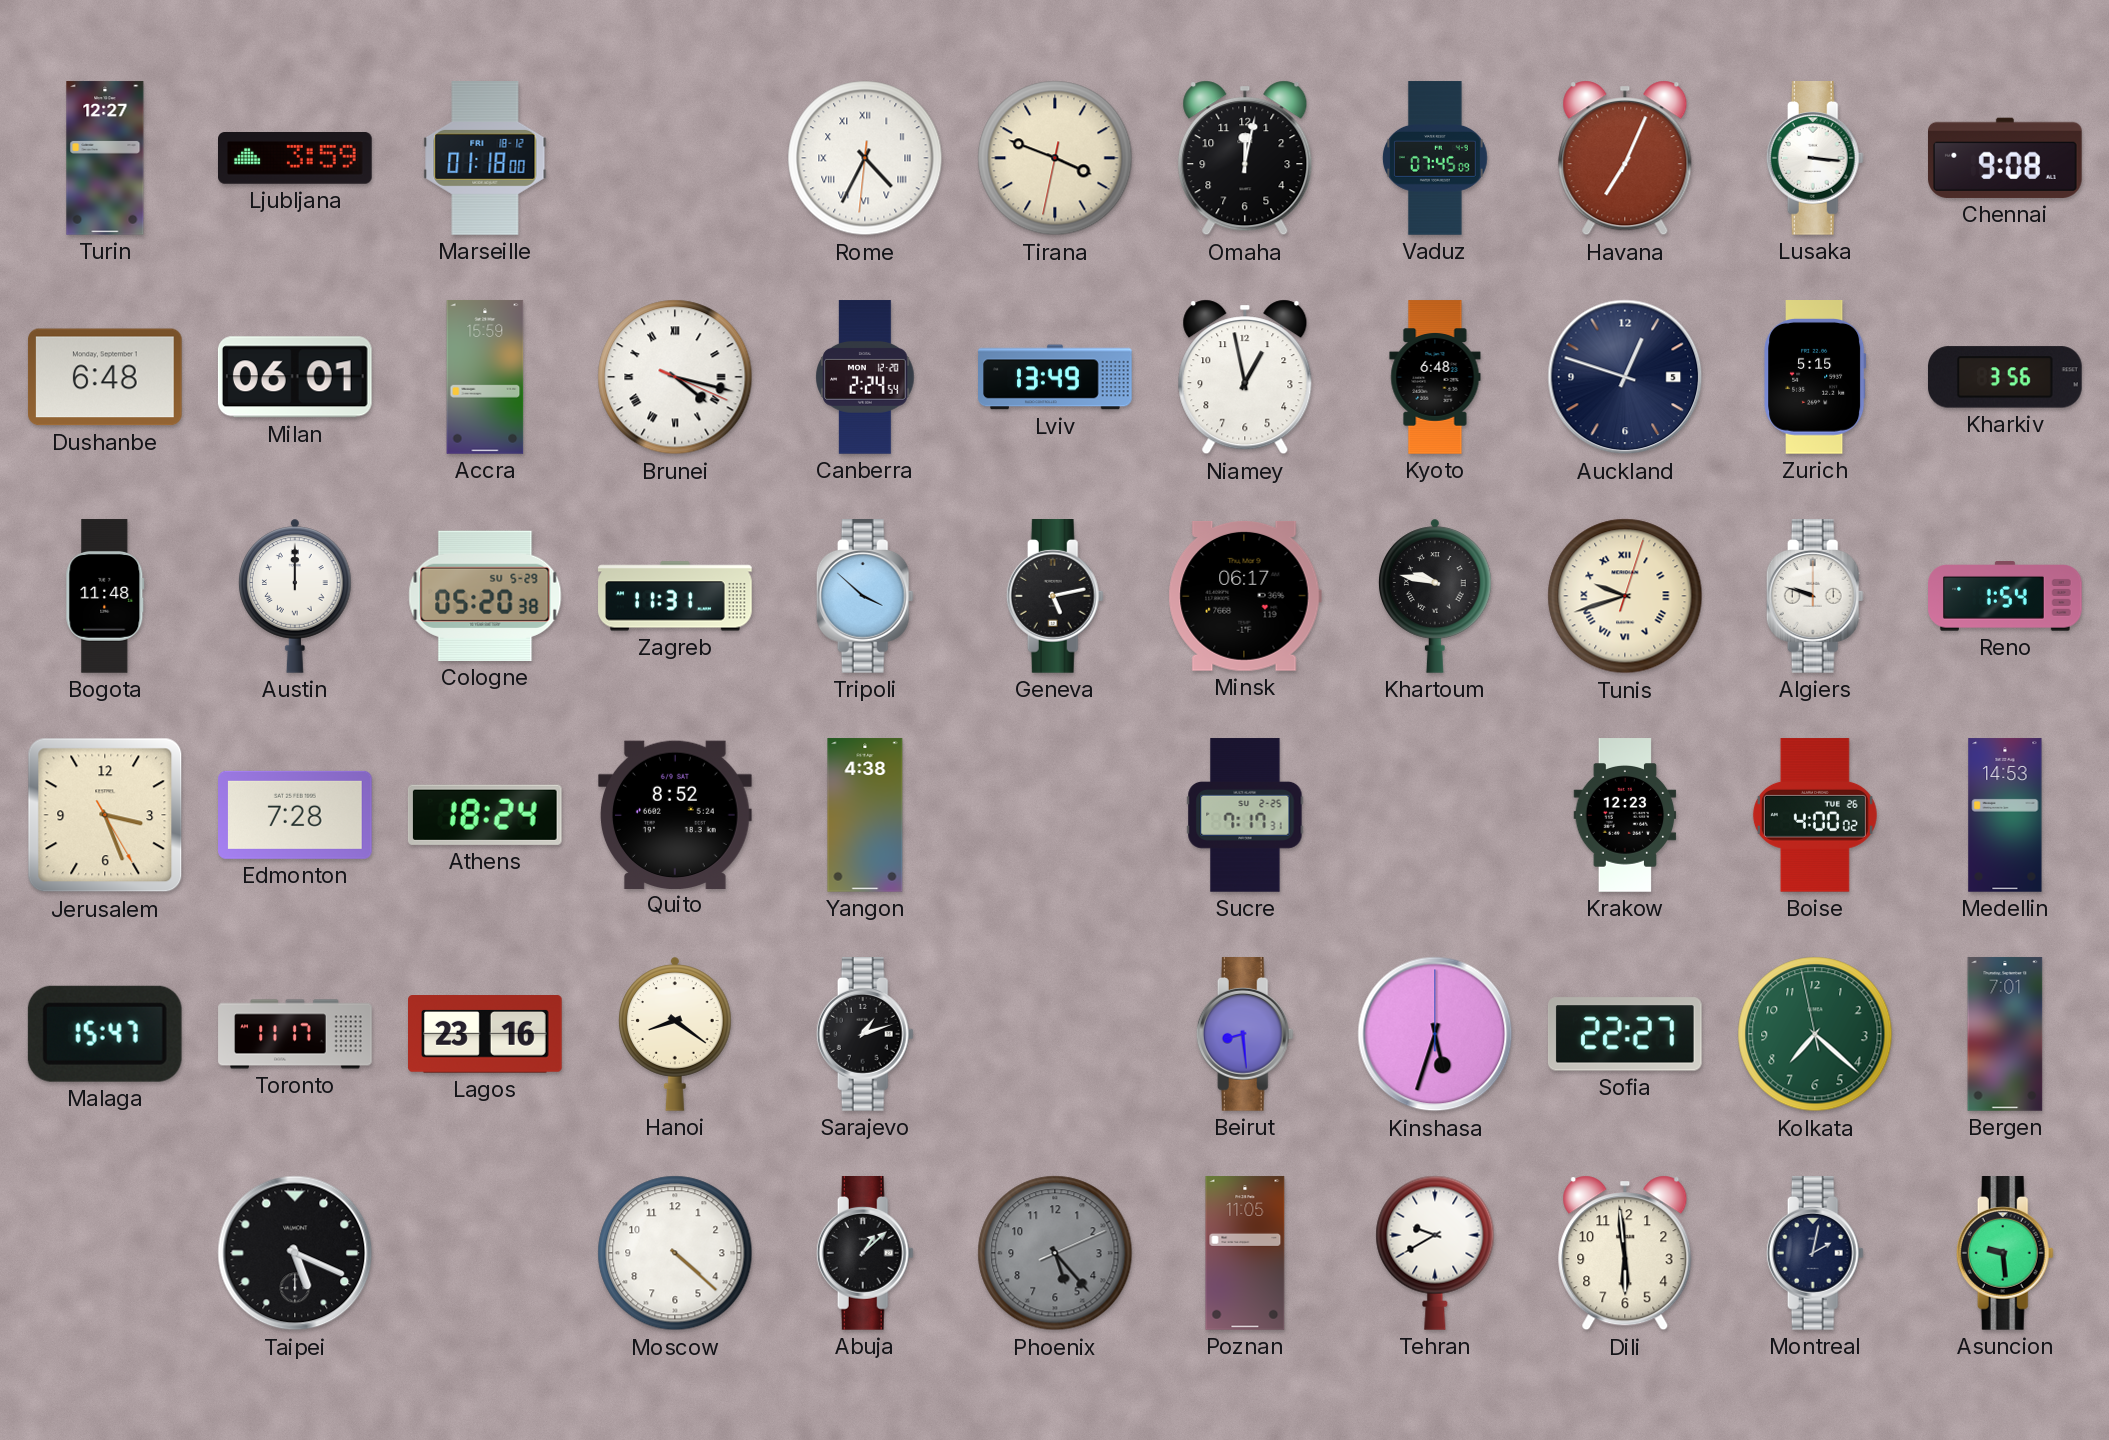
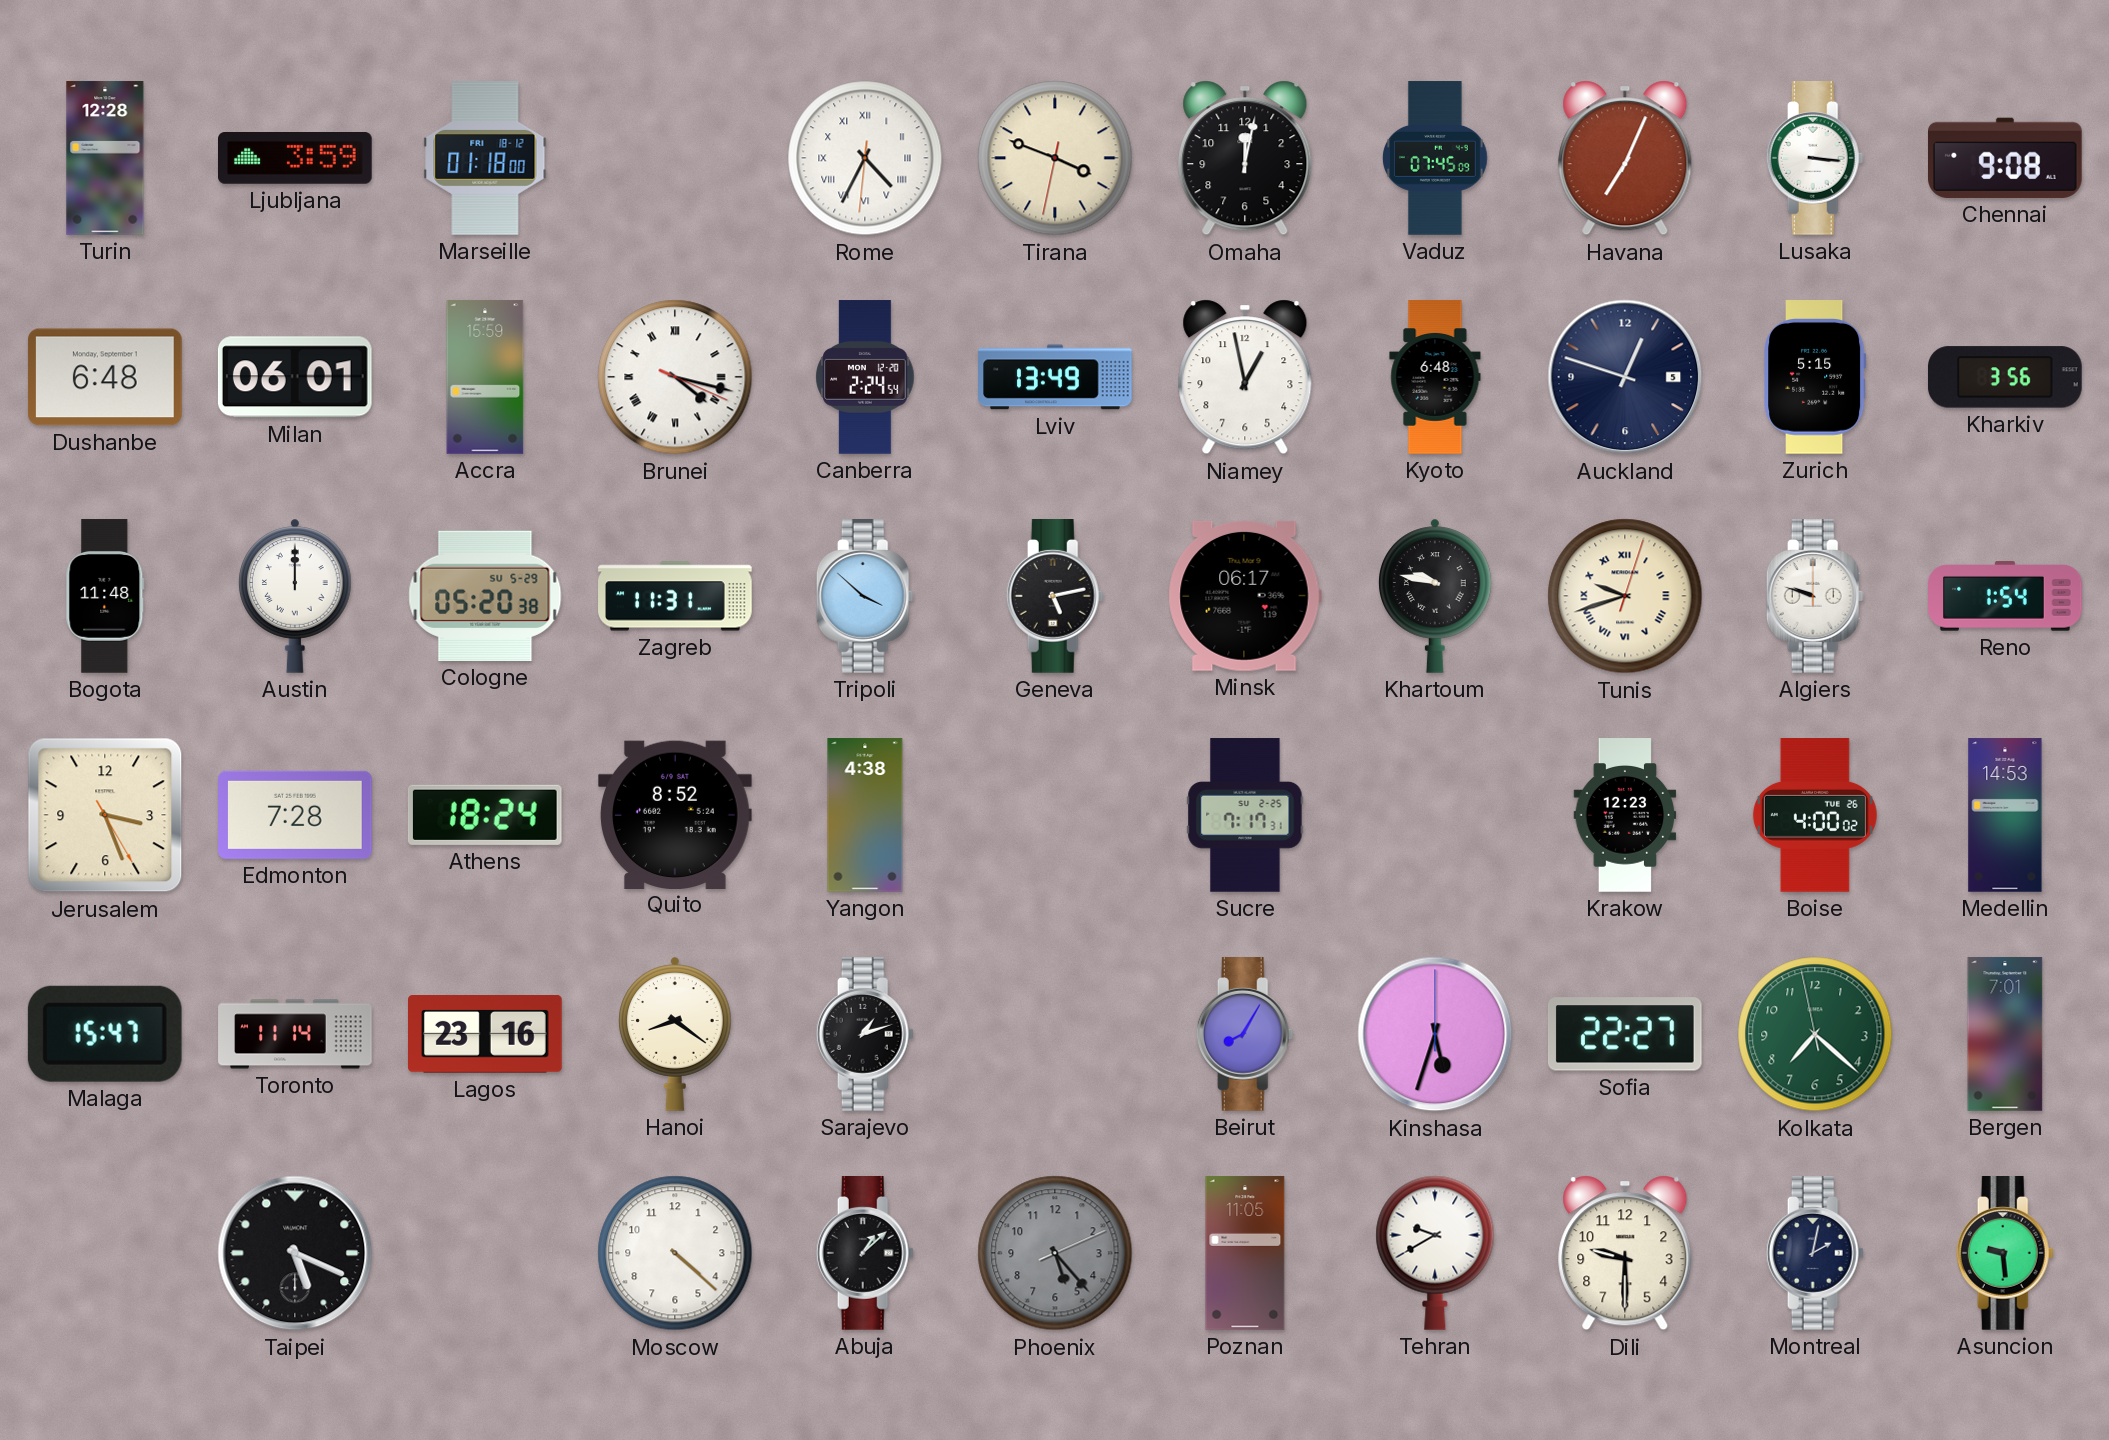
Turin: 12:27 -> 12:28 (105, 158)
Toronto: 11:17 -> 11:14 (295, 1034)
Beirut: 8:29 -> 8:05 (1245, 1035)
Dili: 5:59 -> 9:30 (1625, 1253)
